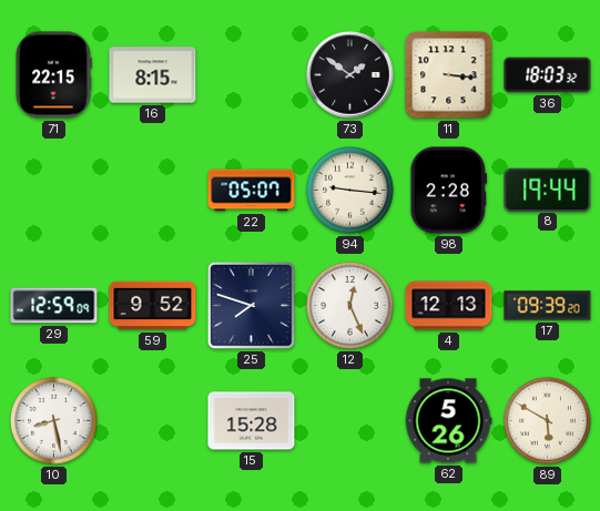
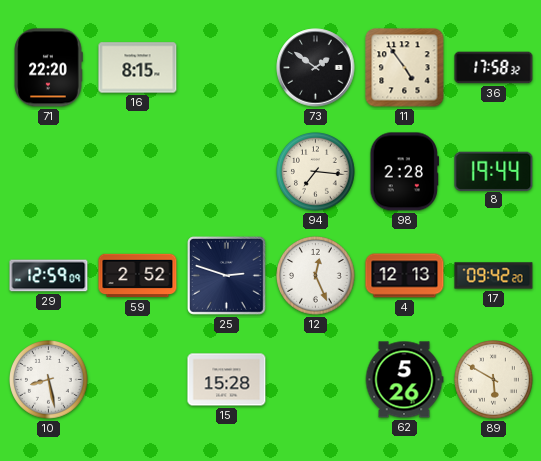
71: 22:15 -> 22:20 (48, 68)
11: 3:16 -> 4:54 (405, 68)
36: 18:03 -> 17:58 (494, 68)
22: 05:07 -> none (252, 191)
94: 9:16 -> 7:16 (316, 172)
59: 9:52 -> 2:52 (138, 276)
25: 7:48 -> 2:48 (227, 276)
17: 09:39 -> 09:42 (494, 276)
